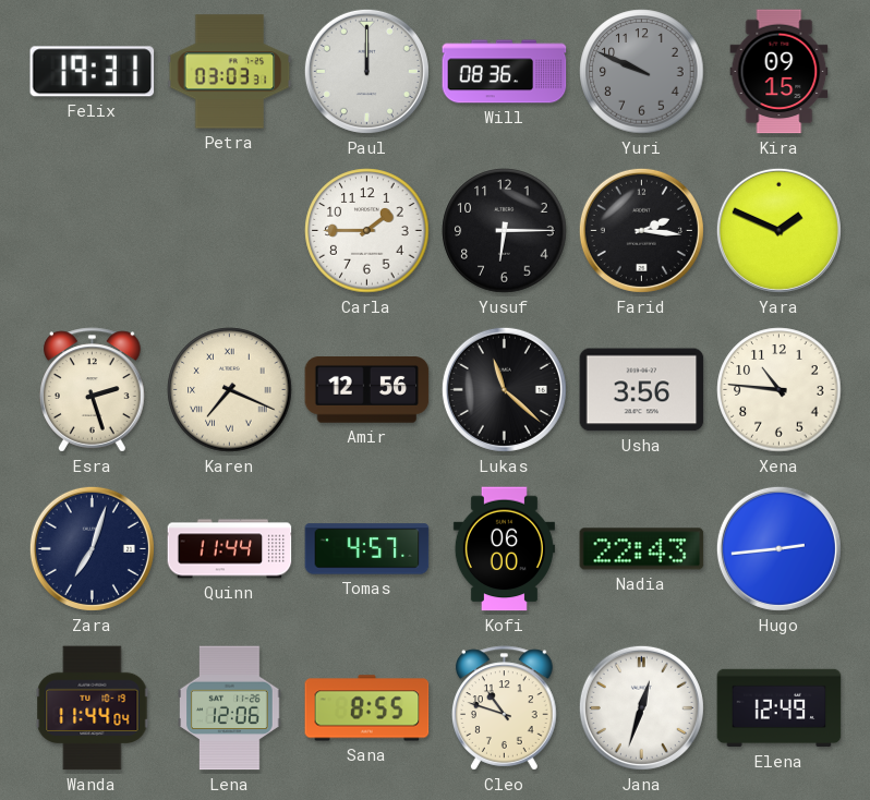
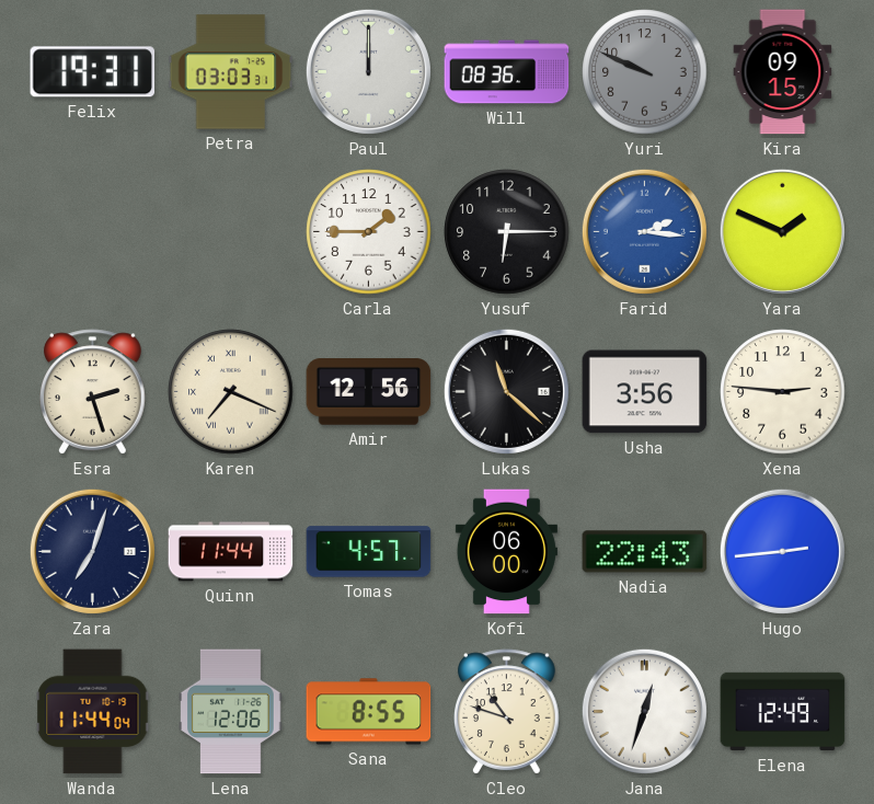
Farid dial: black -> blue (644, 231)
Xena: 10:46 -> 2:46 (783, 392)
